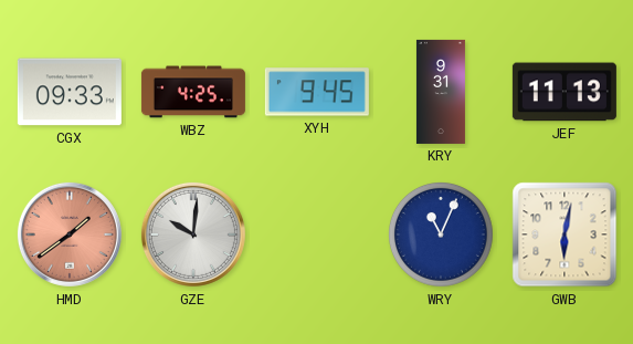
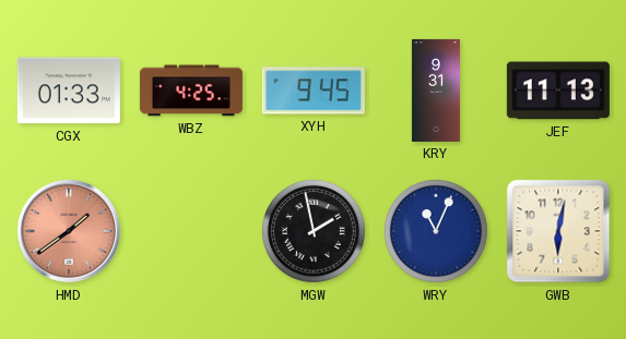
CGX: 09:33 -> 01:33 (69, 90)
GZE: 10:01 -> none (193, 234)
MGW: none -> 1:58 (314, 231)
